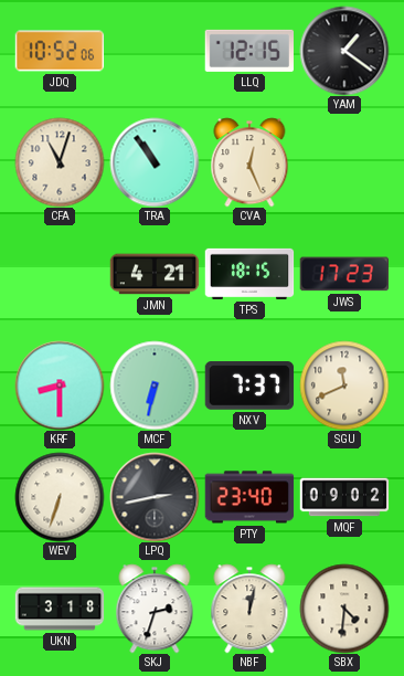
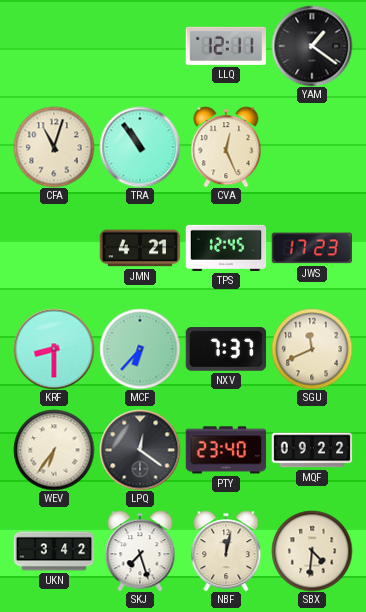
JDQ: 10:52 -> none (60, 51)
LLQ: 12:15 -> 12:11 (225, 46)
TPS: 18:15 -> 12:45 (226, 248)
MCF: 6:32 -> 6:37 (140, 349)
WEV: 6:33 -> 6:36 (54, 450)
LPQ: 2:43 -> 12:21 (140, 450)
MQF: 09:02 -> 09:22 (312, 450)
UKN: 3:18 -> 3:42 (54, 551)
SKJ: 2:33 -> 7:27 (140, 551)
